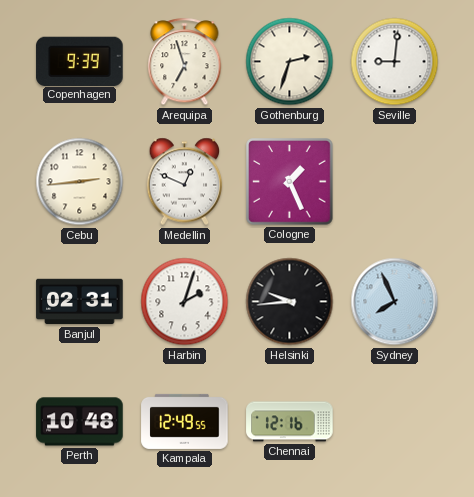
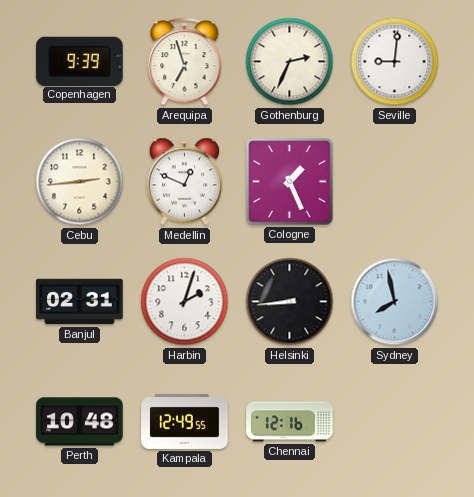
Gothenburg: 2:33 -> 2:34 (290, 62)
Helsinki: 9:44 -> 8:44 (290, 302)
Sydney: 7:56 -> 7:58 (395, 302)
